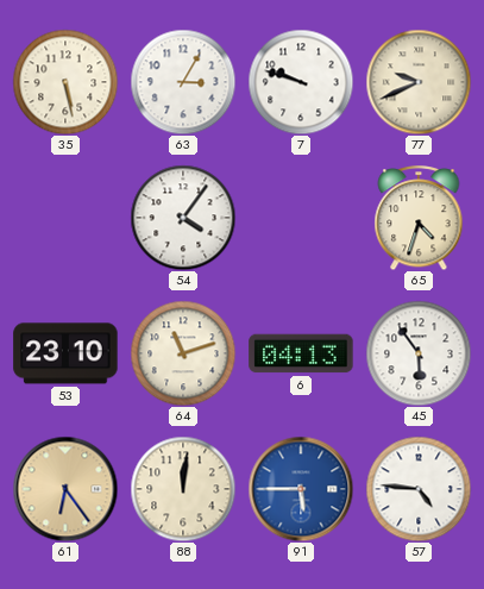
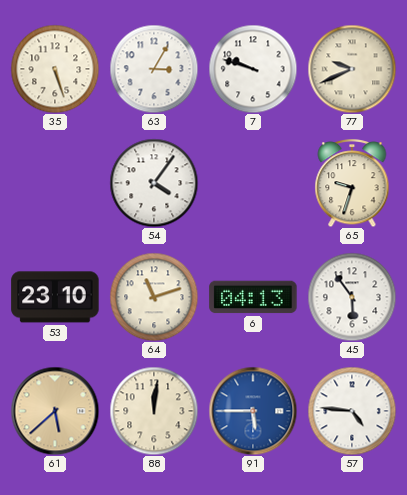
35: 5:28 -> 5:27 (55, 69)
65: 4:33 -> 9:33 (352, 183)
61: 6:24 -> 5:38 (55, 411)
